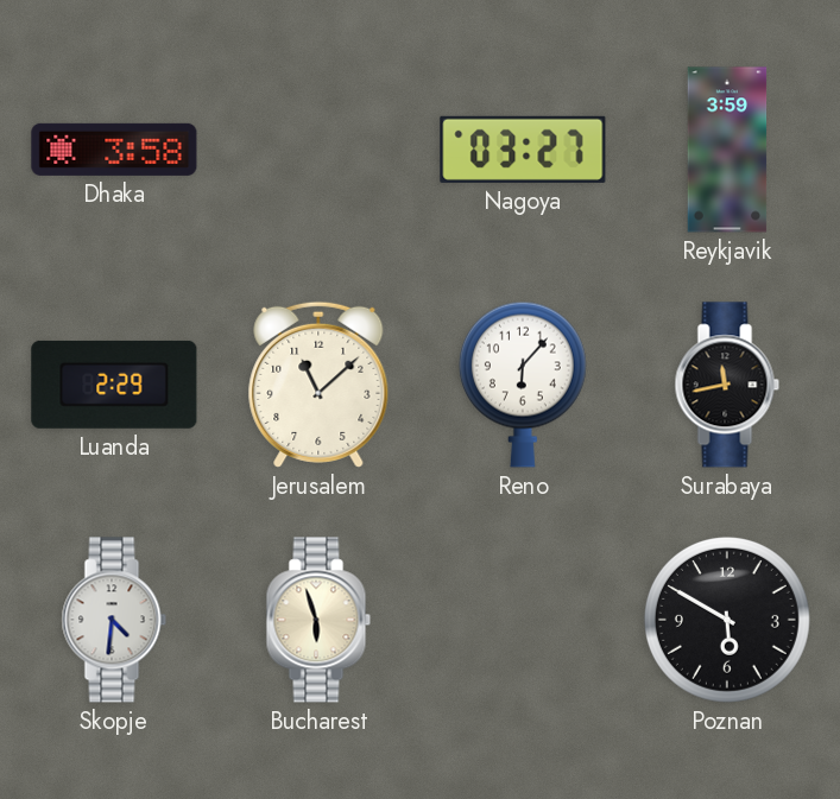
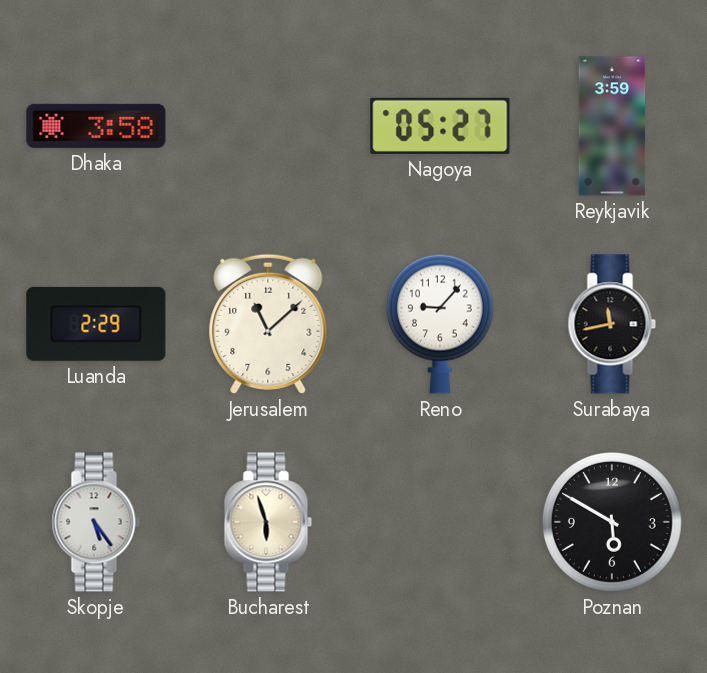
Nagoya: 03:27 -> 05:27 (440, 126)
Reno: 6:07 -> 9:07 (440, 324)
Skopje: 4:31 -> 5:24 (96, 522)
